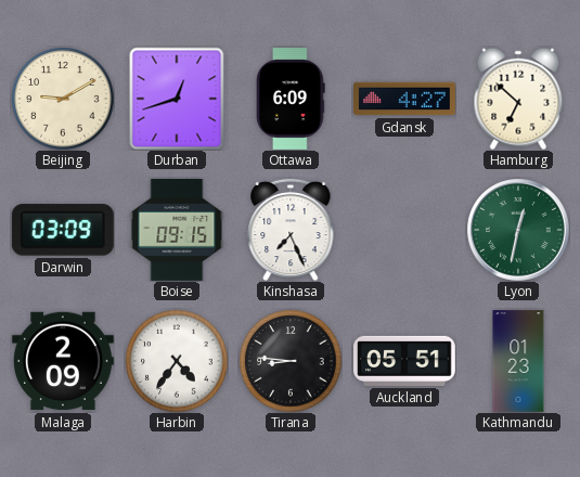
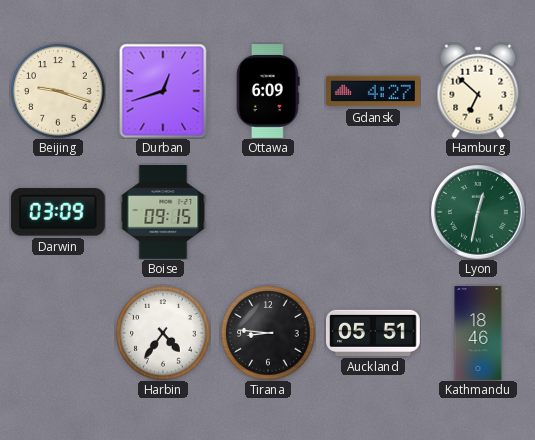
Beijing: 9:10 -> 9:18 (58, 91)
Kinshasa: 7:26 -> none (291, 230)
Malaga: 2:09 -> none (64, 361)
Kathmandu: 01:23 -> 18:46 (478, 333)
